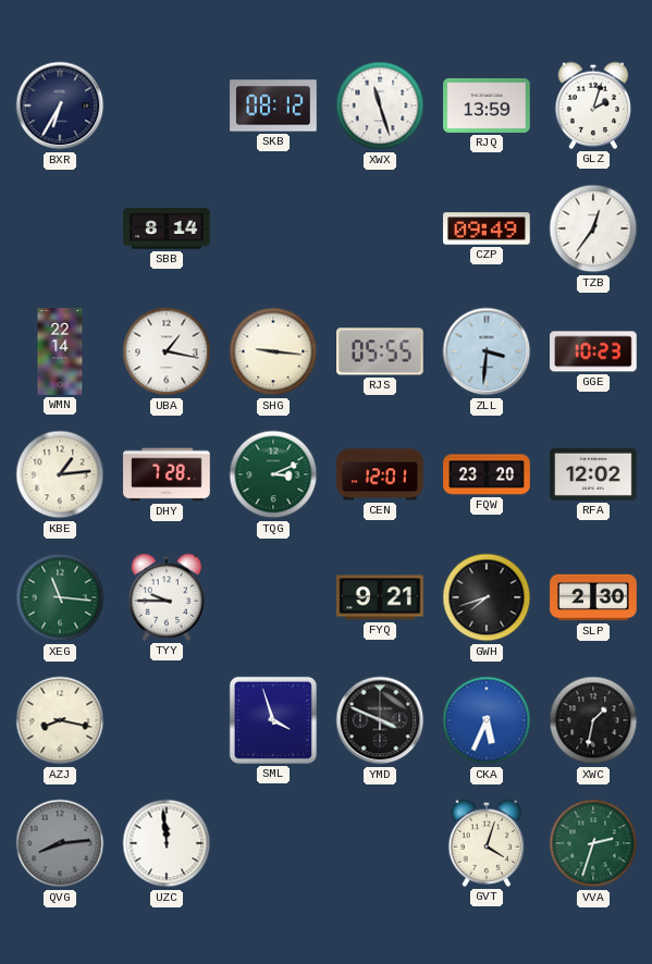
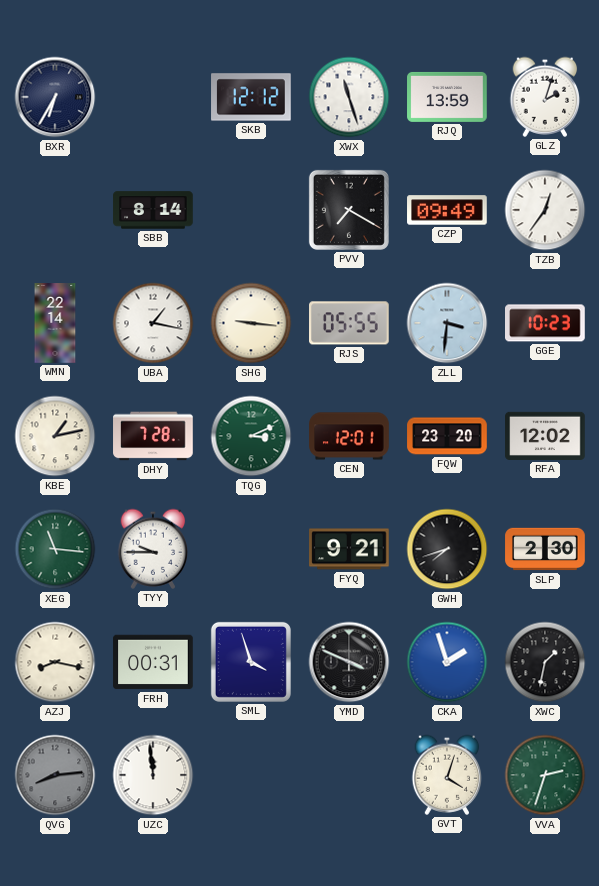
SKB: 08:12 -> 12:12 (251, 97)
PVV: none -> 7:20 (349, 210)
KBE: 1:14 -> 1:13 (55, 436)
FRH: none -> 00:31 (153, 662)
CKA: 5:34 -> 1:57 (447, 662)
